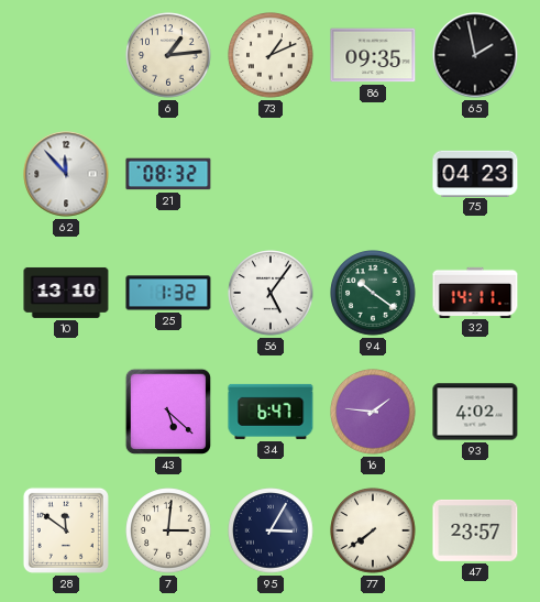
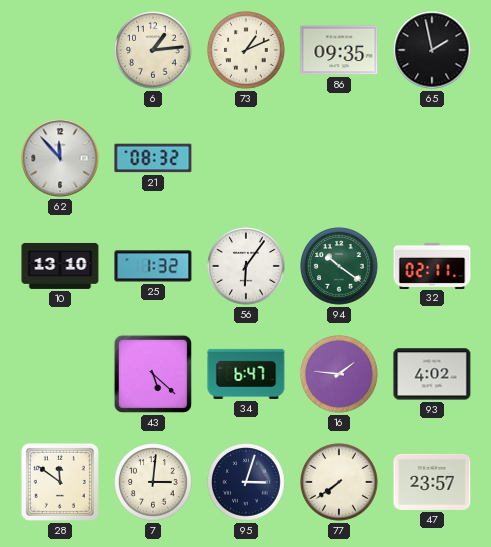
75: 04:23 -> none (475, 173)
56: 5:06 -> 6:06 (246, 266)
32: 14:11 -> 02:11 (432, 265)
95: 3:05 -> 3:03 (246, 482)
